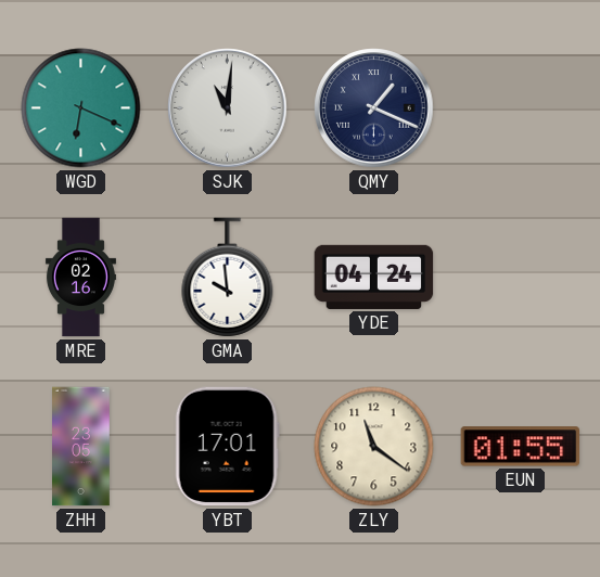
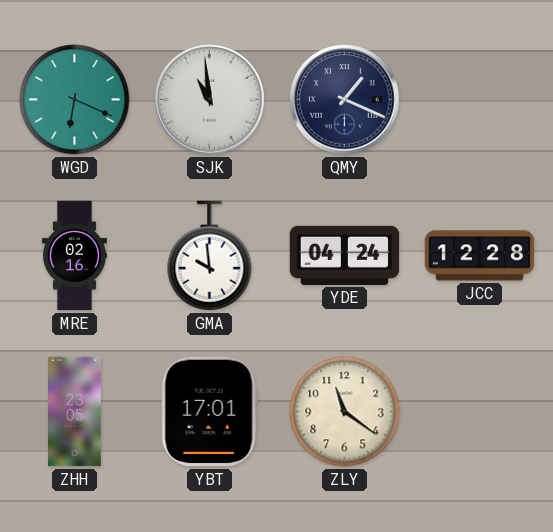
SJK: 11:01 -> 10:59 (210, 100)
JCC: none -> 12:28 (480, 256)
EUN: 01:55 -> none (521, 447)
